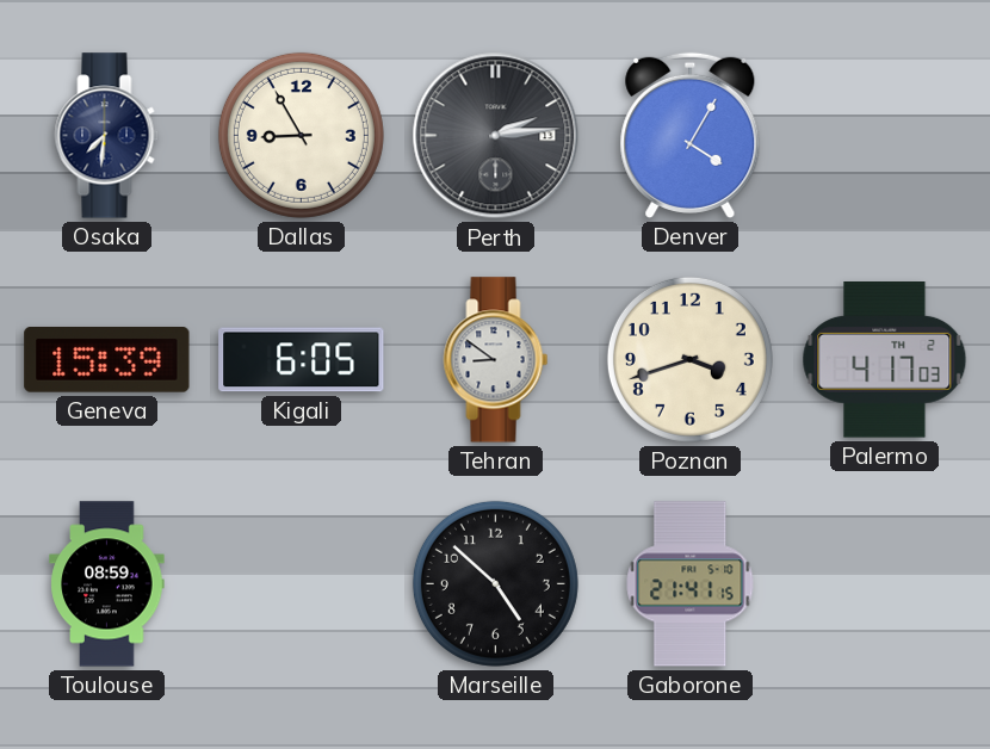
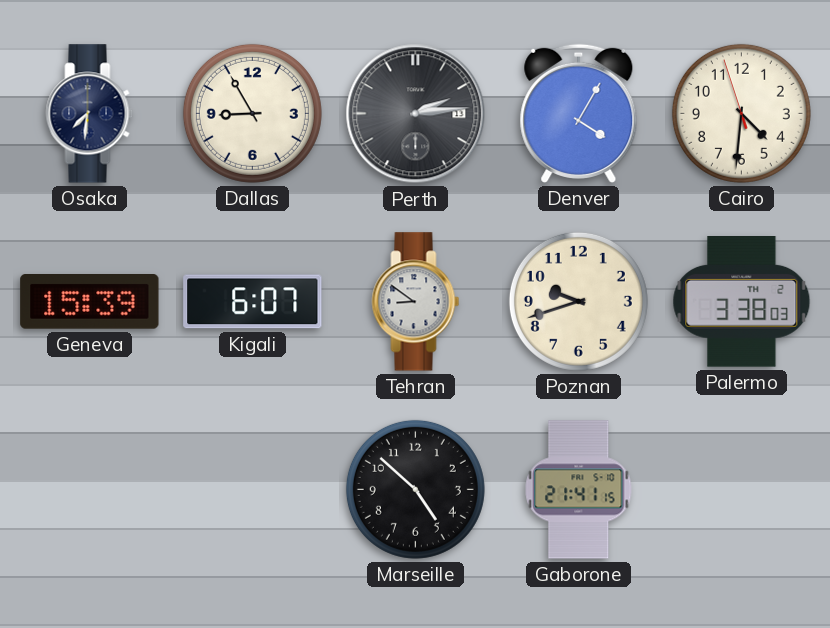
Cairo: none -> 4:30 (741, 113)
Kigali: 6:05 -> 6:07 (253, 302)
Poznan: 3:42 -> 9:42 (578, 301)
Palermo: 4:17 -> 3:38 (742, 302)
Toulouse: 08:59 -> none (107, 584)
